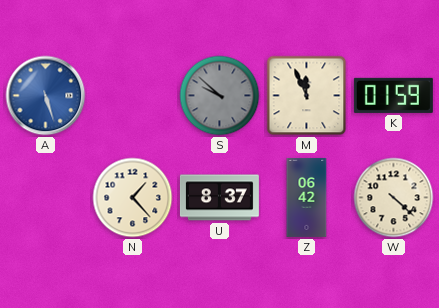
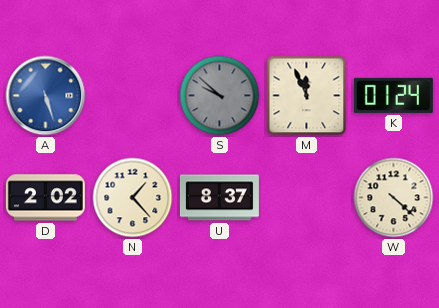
K: 01:59 -> 01:24 (393, 95)
D: none -> 2:02 (45, 198)
Z: 06:42 -> none (307, 197)
